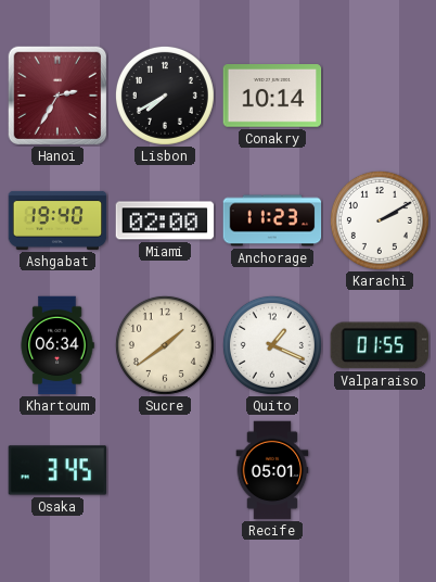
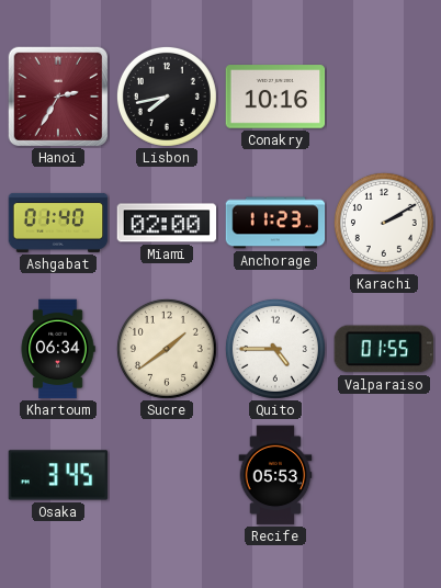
Lisbon: 7:40 -> 7:43 (167, 97)
Conakry: 10:14 -> 10:16 (275, 97)
Ashgabat: 19:40 -> 01:40 (58, 223)
Quito: 1:19 -> 4:45 (275, 349)
Recife: 05:01 -> 05:53 (275, 475)
